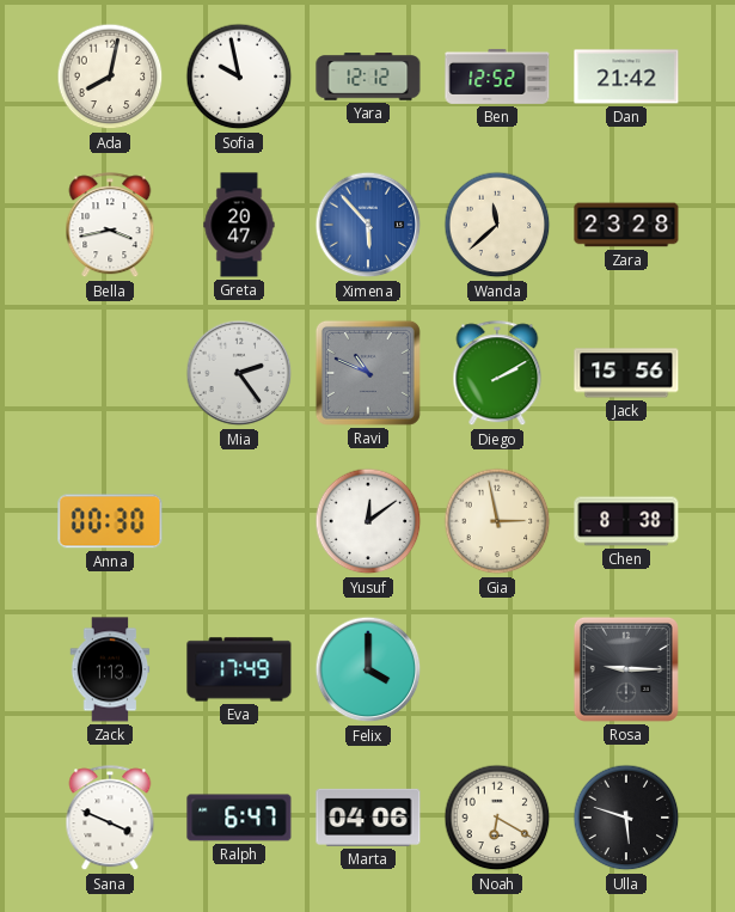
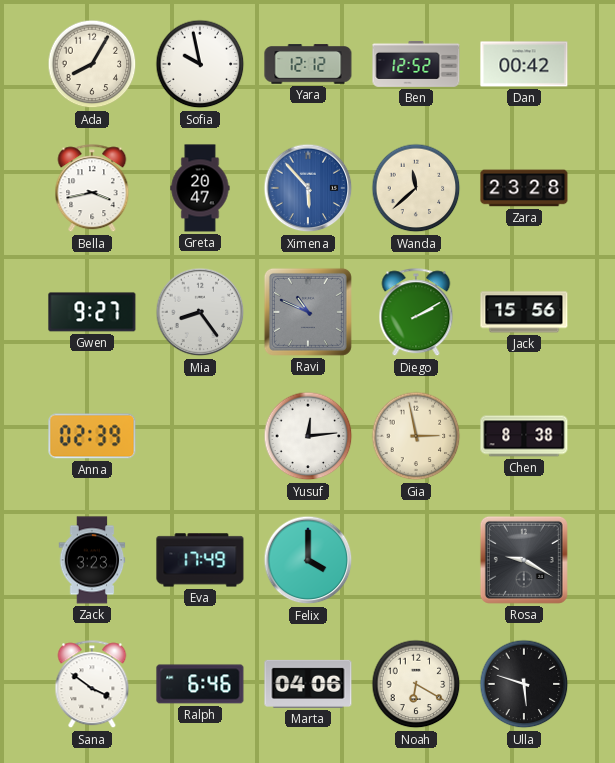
Ada: 8:02 -> 8:05 (92, 64)
Dan: 21:42 -> 00:42 (524, 64)
Gwen: none -> 9:27 (92, 312)
Mia: 2:24 -> 8:24 (200, 312)
Anna: 00:30 -> 02:39 (92, 436)
Yusuf: 12:09 -> 12:14 (308, 436)
Zack: 1:13 -> 3:23 (92, 560)
Rosa: 9:15 -> 9:20 (524, 560)
Sana: 3:49 -> 3:51 (92, 685)
Ralph: 6:47 -> 6:46 (200, 684)
